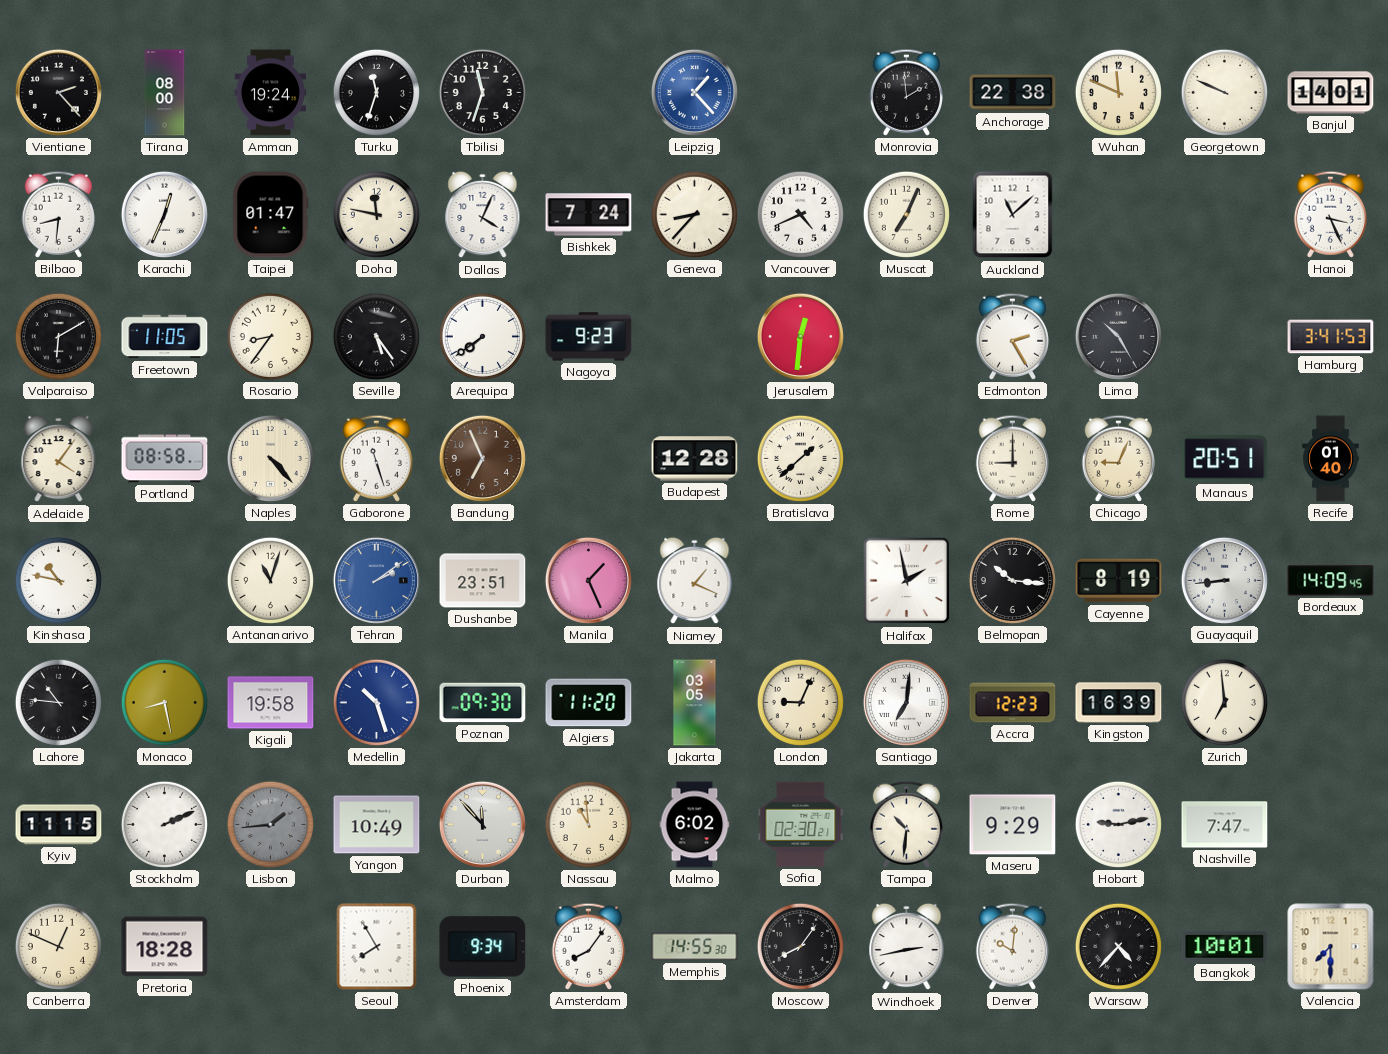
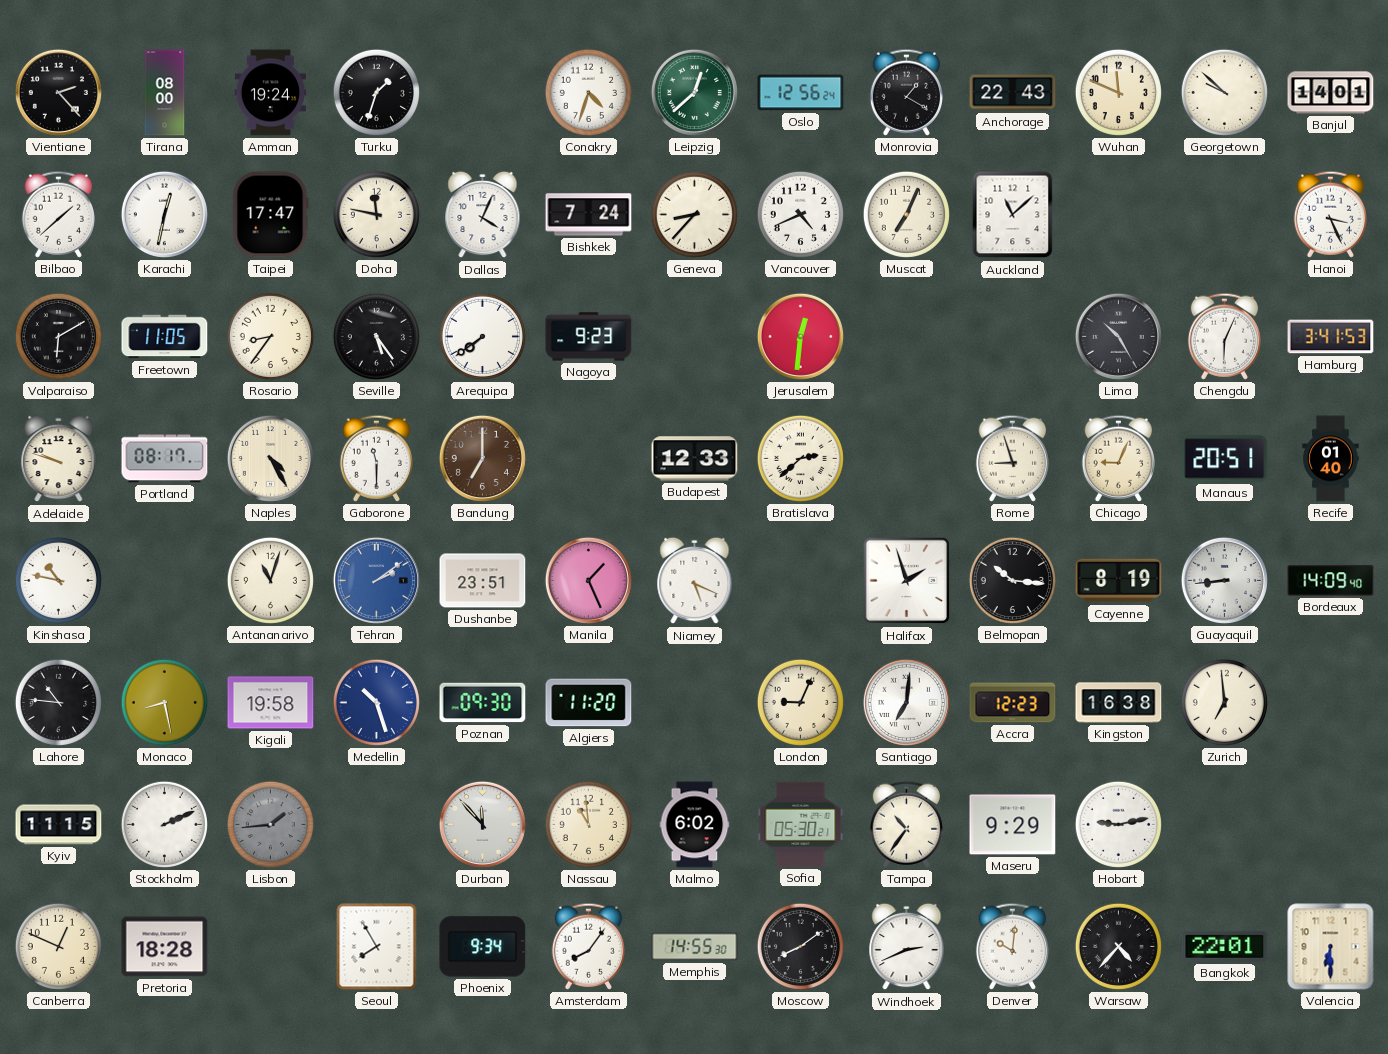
Turku: 11:33 -> 1:33 (376, 92)
Tbilisi: 11:33 -> none (482, 92)
Conakry: none -> 4:33 (588, 92)
Leipzig: 1:23 -> 12:38 (694, 92)
Leipzig dial: blue -> green (694, 92)
Oslo: none -> 12:56 (801, 93)
Monrovia: 1:59 -> 1:20 (906, 92)
Anchorage: 22:38 -> 22:43 (1013, 93)
Georgetown: 9:49 -> 9:52 (1224, 92)
Bilbao: 8:31 -> 1:38 (58, 214)
Karachi: 12:34 -> 12:32 (164, 214)
Taipei: 01:47 -> 17:47 (271, 215)
Edmonton: 2:25 -> none (1012, 336)
Chengdu: none -> 6:04 (1224, 336)
Adelaide: 4:06 -> 9:48 (59, 459)
Portland: 08:58 -> 08:17 (165, 459)
Naples: 4:23 -> 4:25 (270, 458)
Gaborone: 11:27 -> 11:30 (376, 458)
Bandung: 6:56 -> 7:00 (482, 458)
Budapest: 12:28 -> 12:33 (695, 459)
Bratislava: 1:38 -> 2:38 (800, 458)
Rome: 9:00 -> 8:57 (1012, 458)
Niamey: 1:19 -> 5:19 (695, 581)
Halifax: 1:58 -> 1:57 (907, 581)
Bordeaux: 14:09:45 -> 14:09:40 (1331, 581)
Jakarta: 03:05 -> none (695, 703)
Kingston: 16:39 -> 16:38 (1119, 703)
Yangon: 10:49 -> none (377, 825)
Sofia: 02:30 -> 05:30 (801, 824)
Tampa: 10:31 -> 10:36 (906, 824)
Nashville: 7:47 -> none (1225, 825)
Moscow: 8:06 -> 8:09 (800, 946)
Windhoek: 2:43 -> 2:41 (907, 947)
Bangkok: 10:01 -> 22:01 (1225, 946)
Valencia: 7:30 -> 6:30 (1331, 947)
